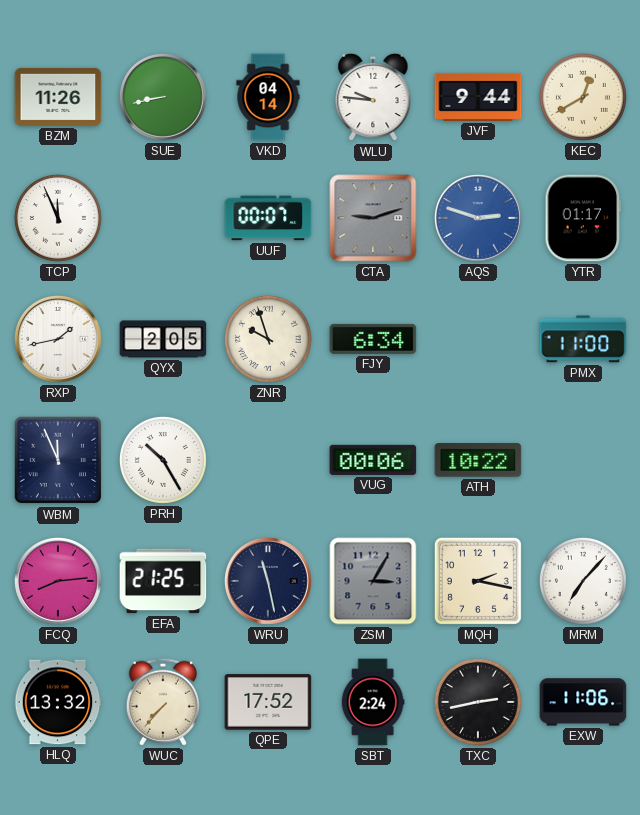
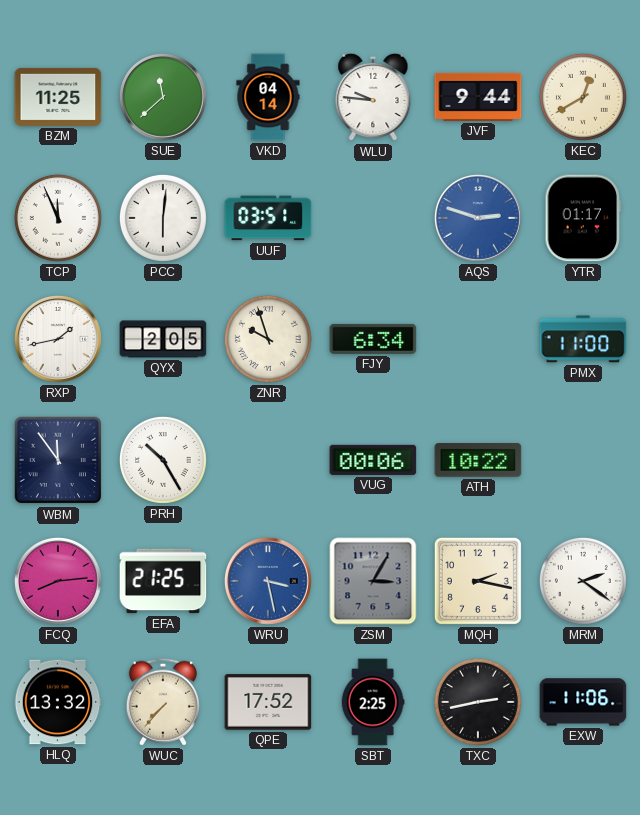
BZM: 11:26 -> 11:25 (58, 97)
SUE: 8:43 -> 11:38 (163, 97)
PCC: none -> 6:01 (163, 218)
UUF: 00:07 -> 03:51 (268, 218)
CTA: 9:12 -> none (373, 218)
WBM: 11:56 -> 11:54 (58, 460)
WRU: 11:28 -> 3:28 (268, 581)
WRU dial: navy -> blue (268, 581)
MRM: 7:07 -> 2:21 (583, 581)
SBT: 2:24 -> 2:25 (373, 702)
